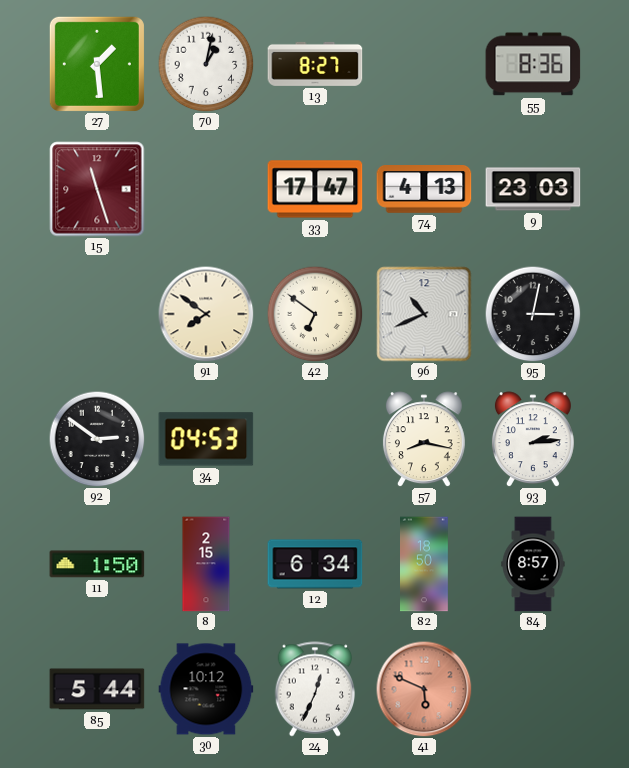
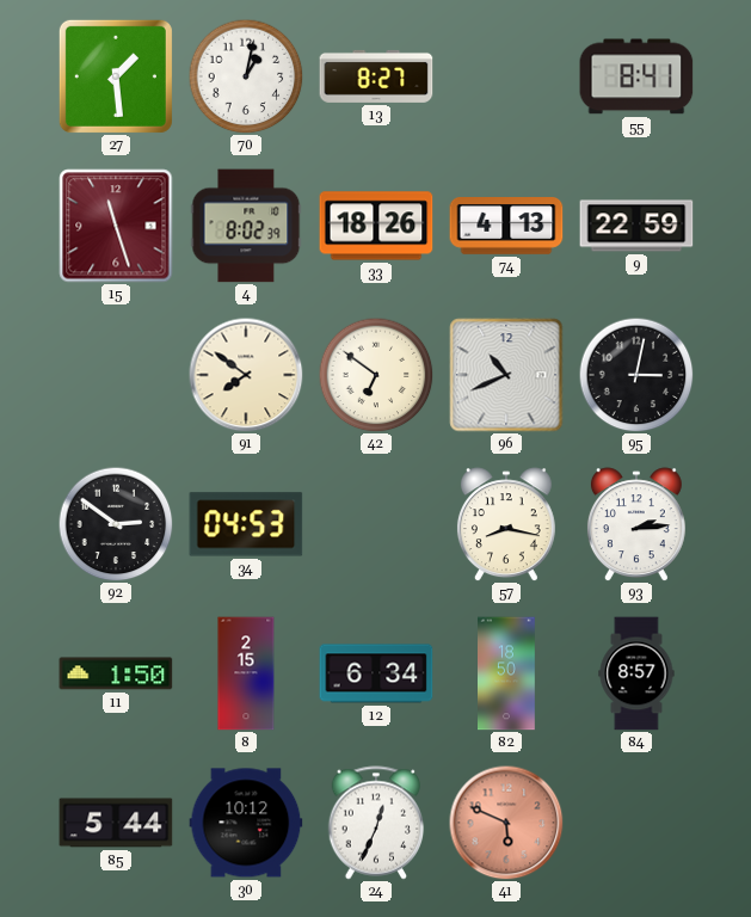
55: 8:36 -> 8:41 (636, 76)
4: none -> 8:02 (246, 226)
33: 17:47 -> 18:26 (376, 226)
9: 23:03 -> 22:59 (636, 226)
